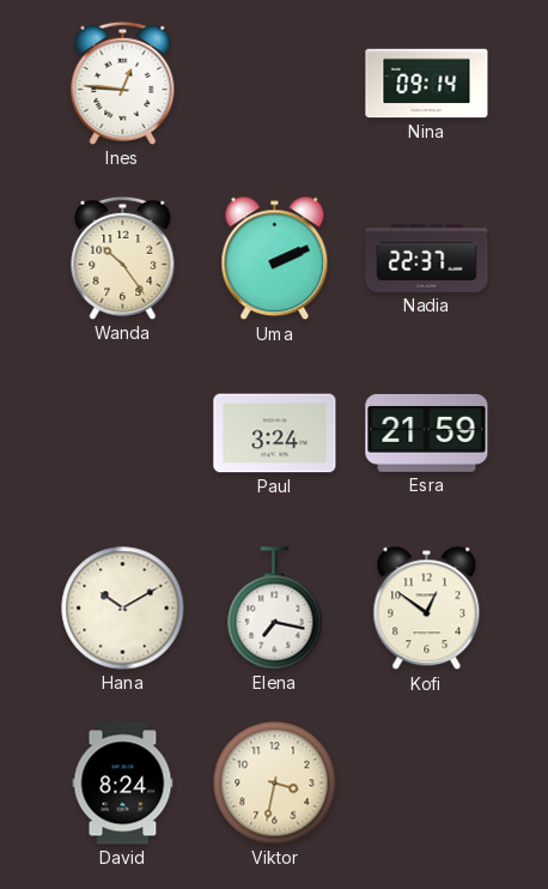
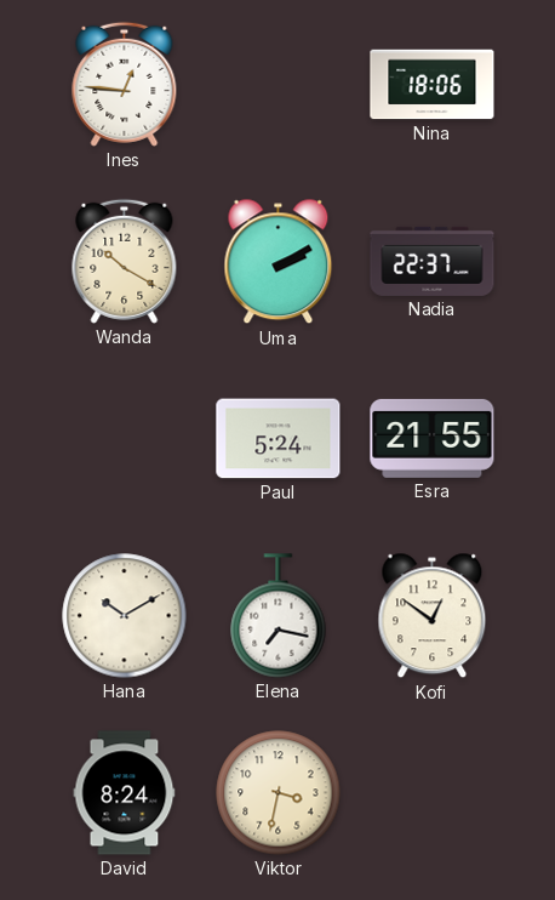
Nina: 09:14 -> 18:06 (433, 85)
Wanda: 10:24 -> 10:20 (125, 261)
Uma: 2:11 -> 2:10 (279, 262)
Paul: 3:24 -> 5:24 (279, 439)
Esra: 21:59 -> 21:55 (433, 438)
